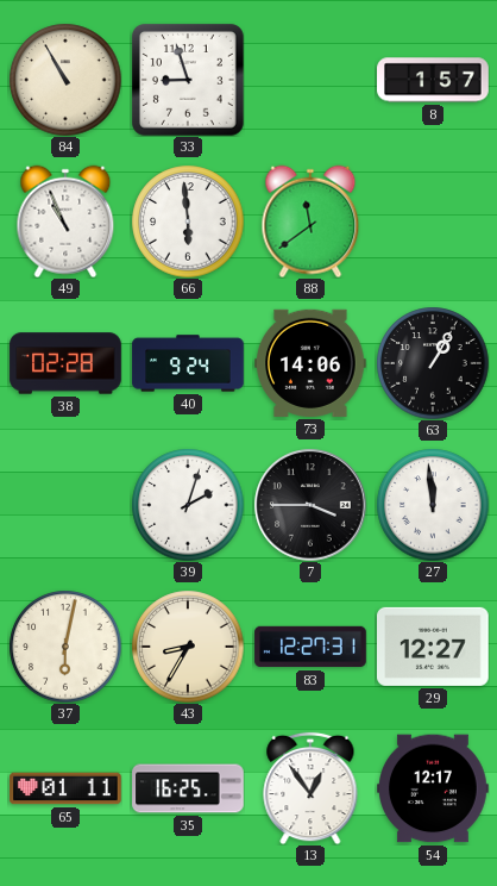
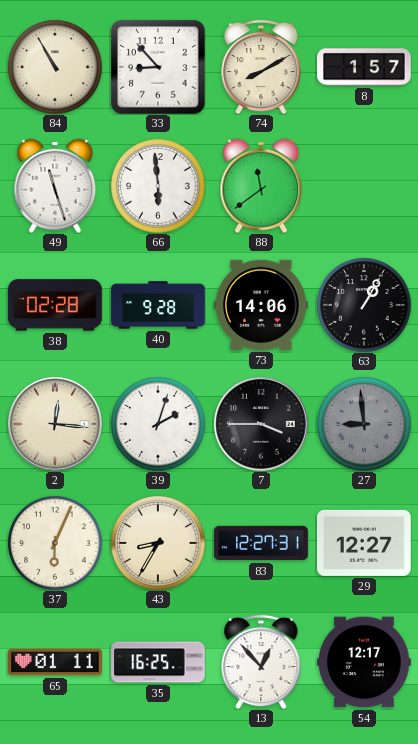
33: 8:57 -> 8:53 (159, 68)
74: none -> 8:10 (261, 67)
49: 10:56 -> 11:27 (55, 186)
40: 9:24 -> 9:28 (158, 305)
2: none -> 12:16 (55, 424)
27: 11:59 -> 8:59 (364, 424)
27 dial: white -> grey (364, 424)
37: 6:02 -> 6:04 (55, 543)
13: 12:54 -> 12:53 (261, 662)
